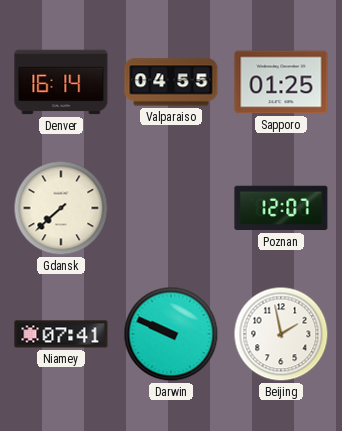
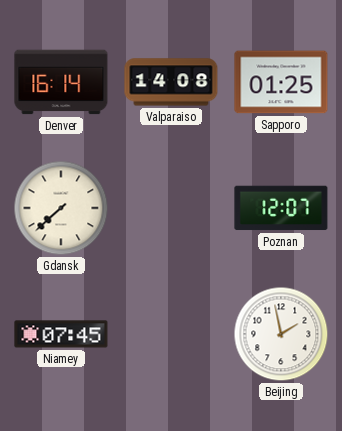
Valparaiso: 04:55 -> 14:08 (171, 82)
Niamey: 07:41 -> 07:45 (61, 334)
Darwin: 9:49 -> none (171, 334)
